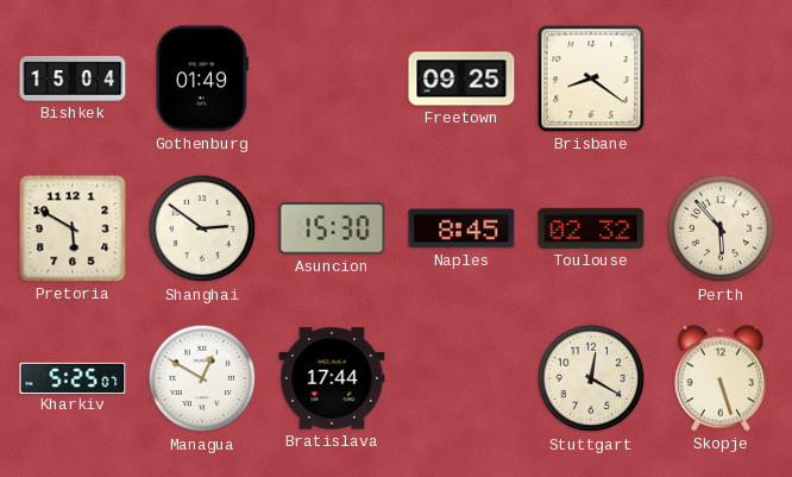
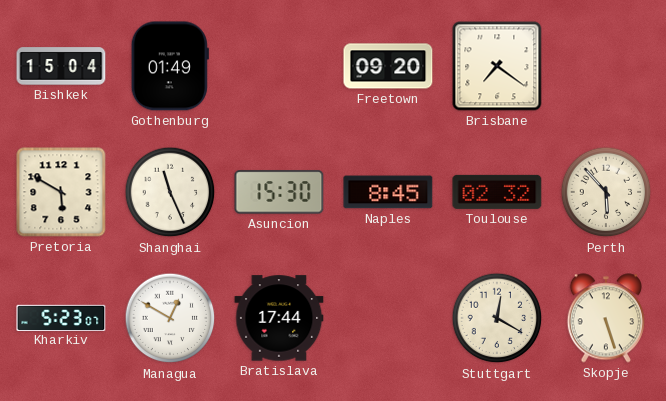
Freetown: 09:25 -> 09:20 (388, 66)
Brisbane: 8:21 -> 7:21 (497, 66)
Shanghai: 2:51 -> 11:26 (170, 192)
Kharkiv: 5:25 -> 5:23 (61, 317)
